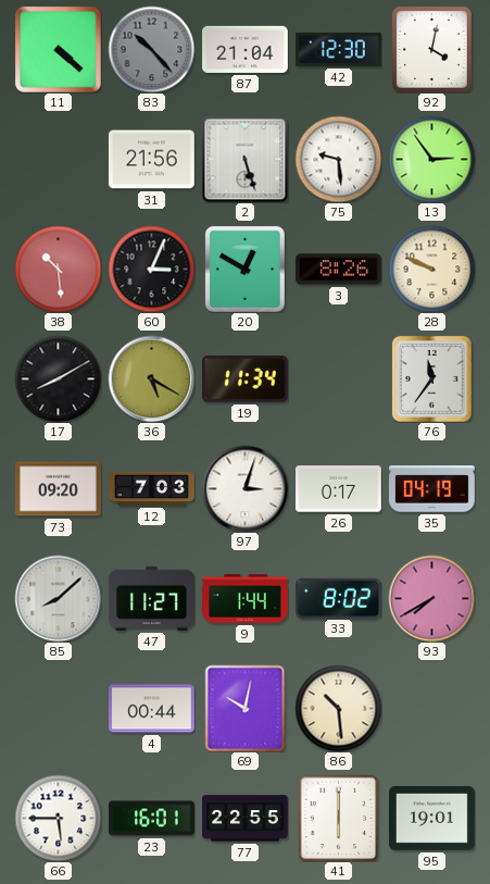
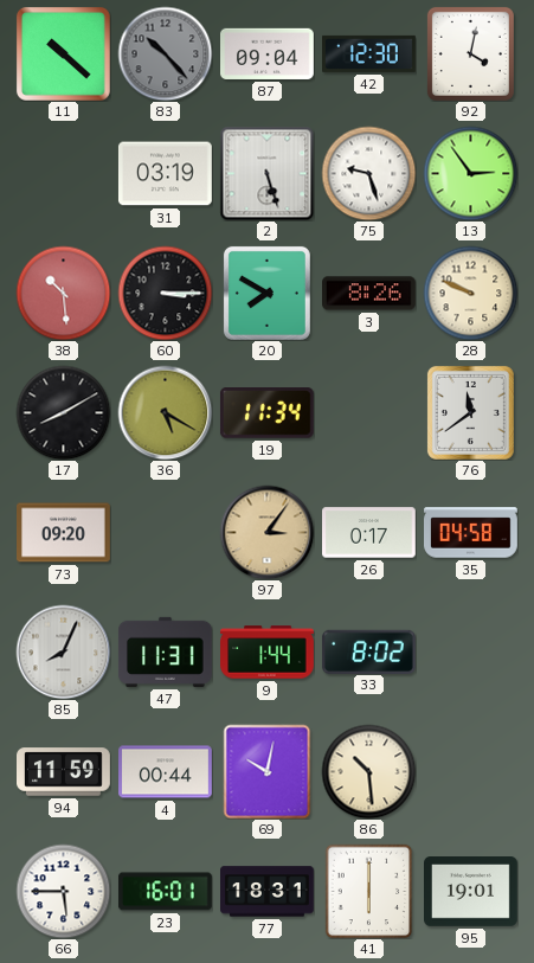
11: 4:22 -> 10:22 (63, 53)
87: 21:04 -> 09:04 (268, 53)
31: 21:56 -> 03:19 (166, 174)
75: 9:29 -> 9:27 (368, 173)
60: 3:04 -> 3:15 (165, 293)
20: 12:50 -> 7:50 (266, 293)
76: 11:36 -> 11:39 (470, 412)
12: 7:03 -> none (152, 488)
97: 3:03 -> 3:06 (266, 532)
97 dial: white -> champagne (266, 532)
35: 04:19 -> 04:58 (471, 533)
85: 8:08 -> 8:04 (63, 651)
47: 11:27 -> 11:31 (166, 651)
93: 7:40 -> none (431, 598)
94: none -> 11:59 (64, 772)
77: 22:55 -> 18:31 (268, 892)
